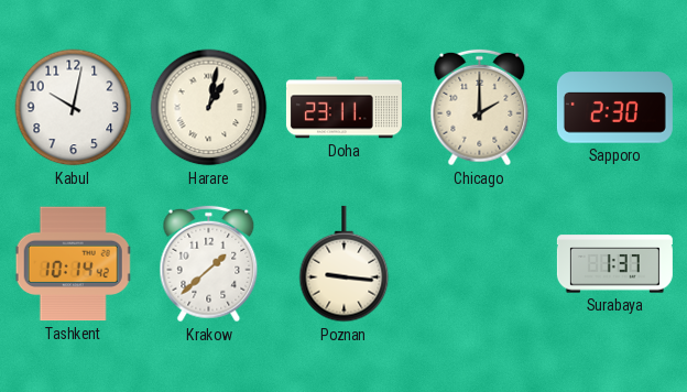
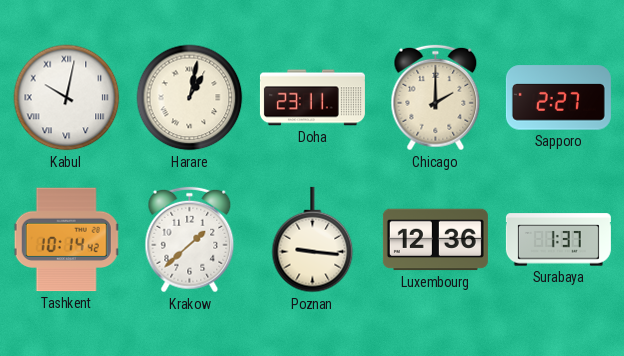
Kabul numerals: Arabic -> Roman (67, 98)
Sapporo: 2:30 -> 2:27 (558, 98)
Luxembourg: none -> 12:36 (435, 240)
